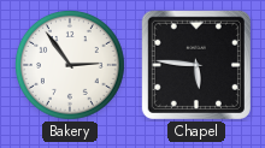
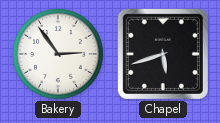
Chapel: 5:46 -> 5:42 (163, 54)
